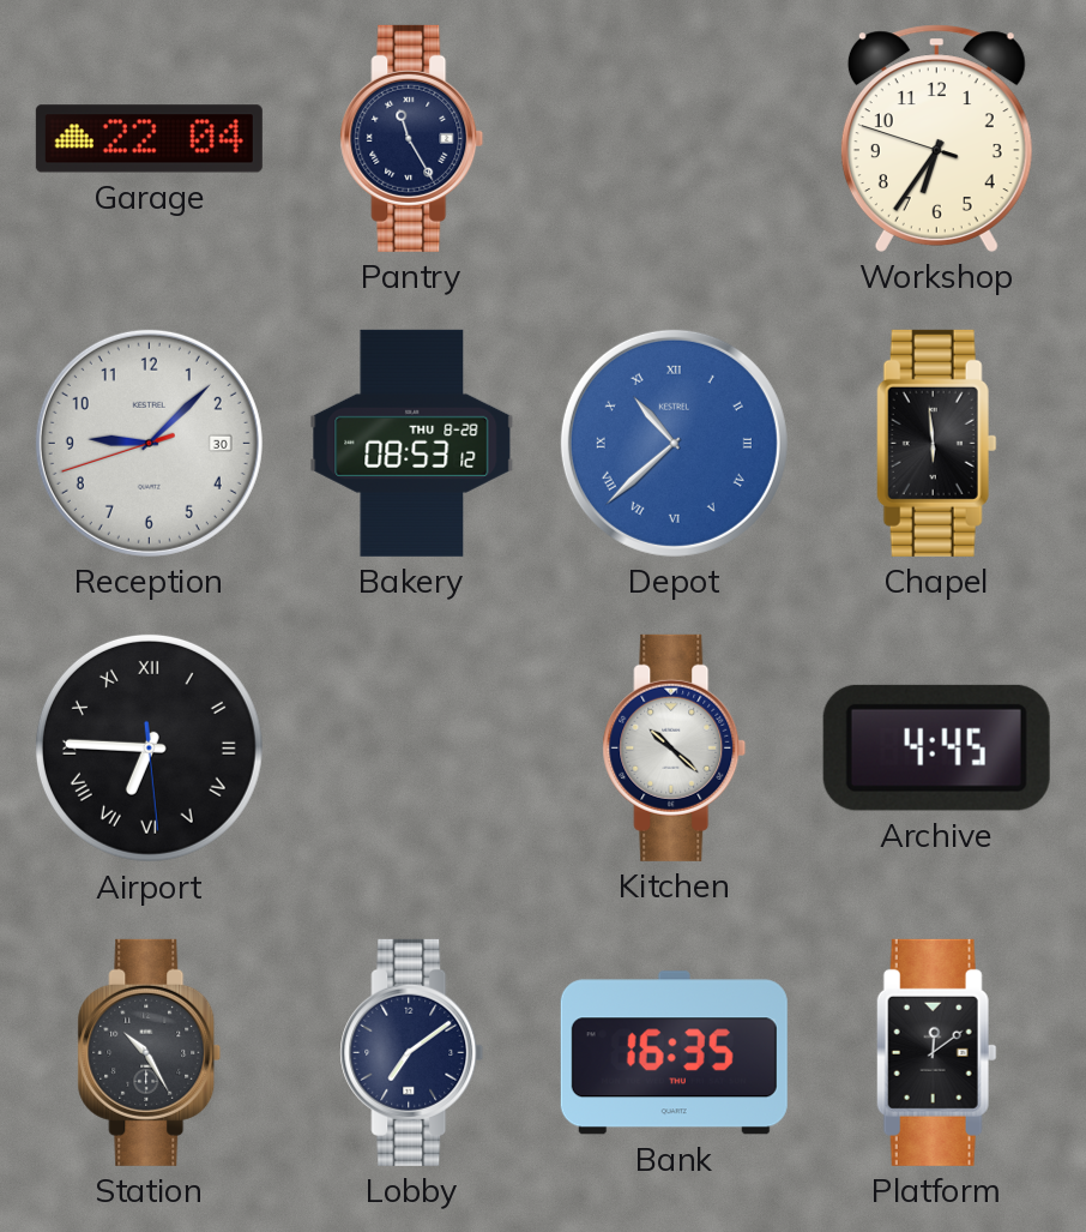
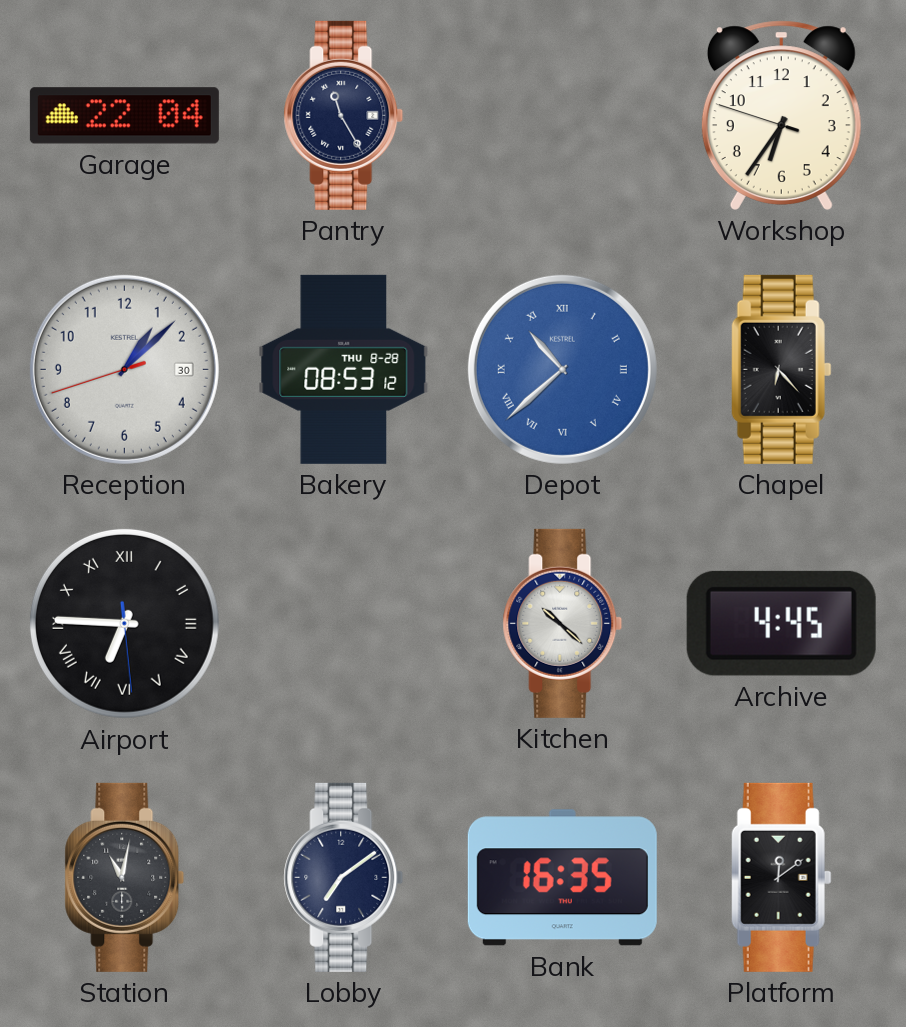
Reception: 9:07 -> 1:07 (124, 369)
Chapel: 5:59 -> 6:23 (781, 369)
Station: 10:25 -> 11:02 (125, 877)
